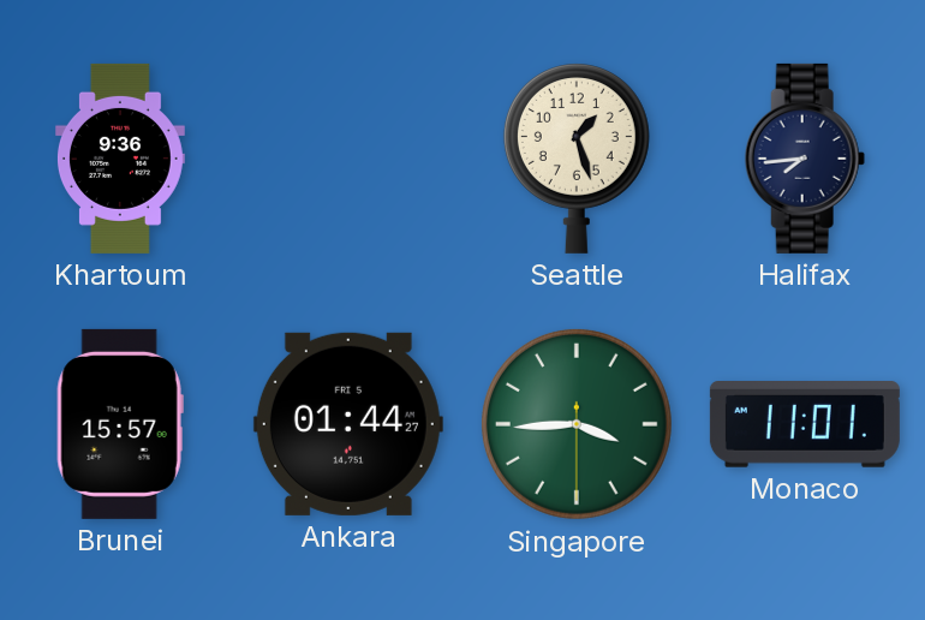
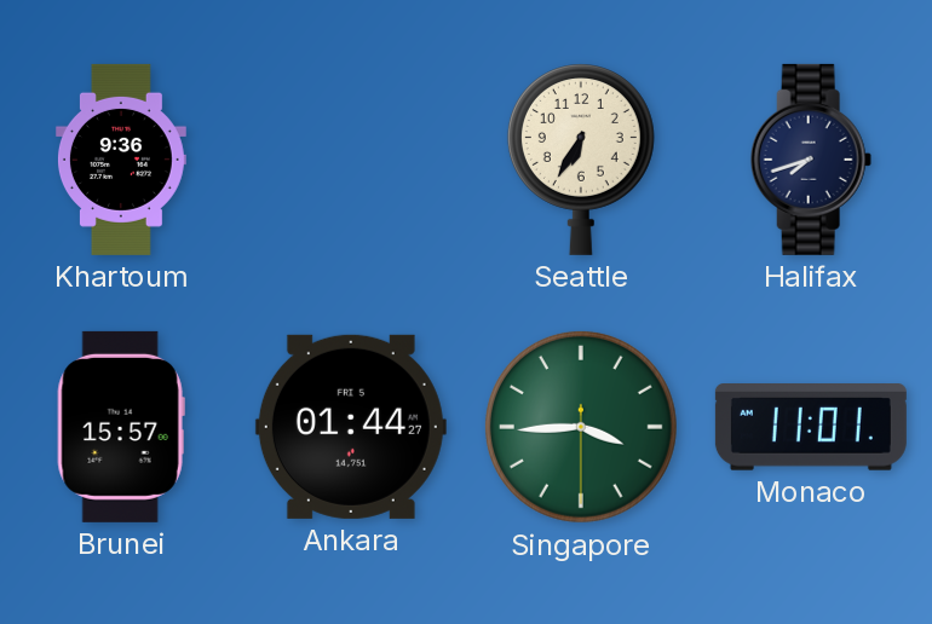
Seattle: 1:27 -> 6:35 (581, 160)
Halifax: 7:44 -> 7:42 (811, 160)
